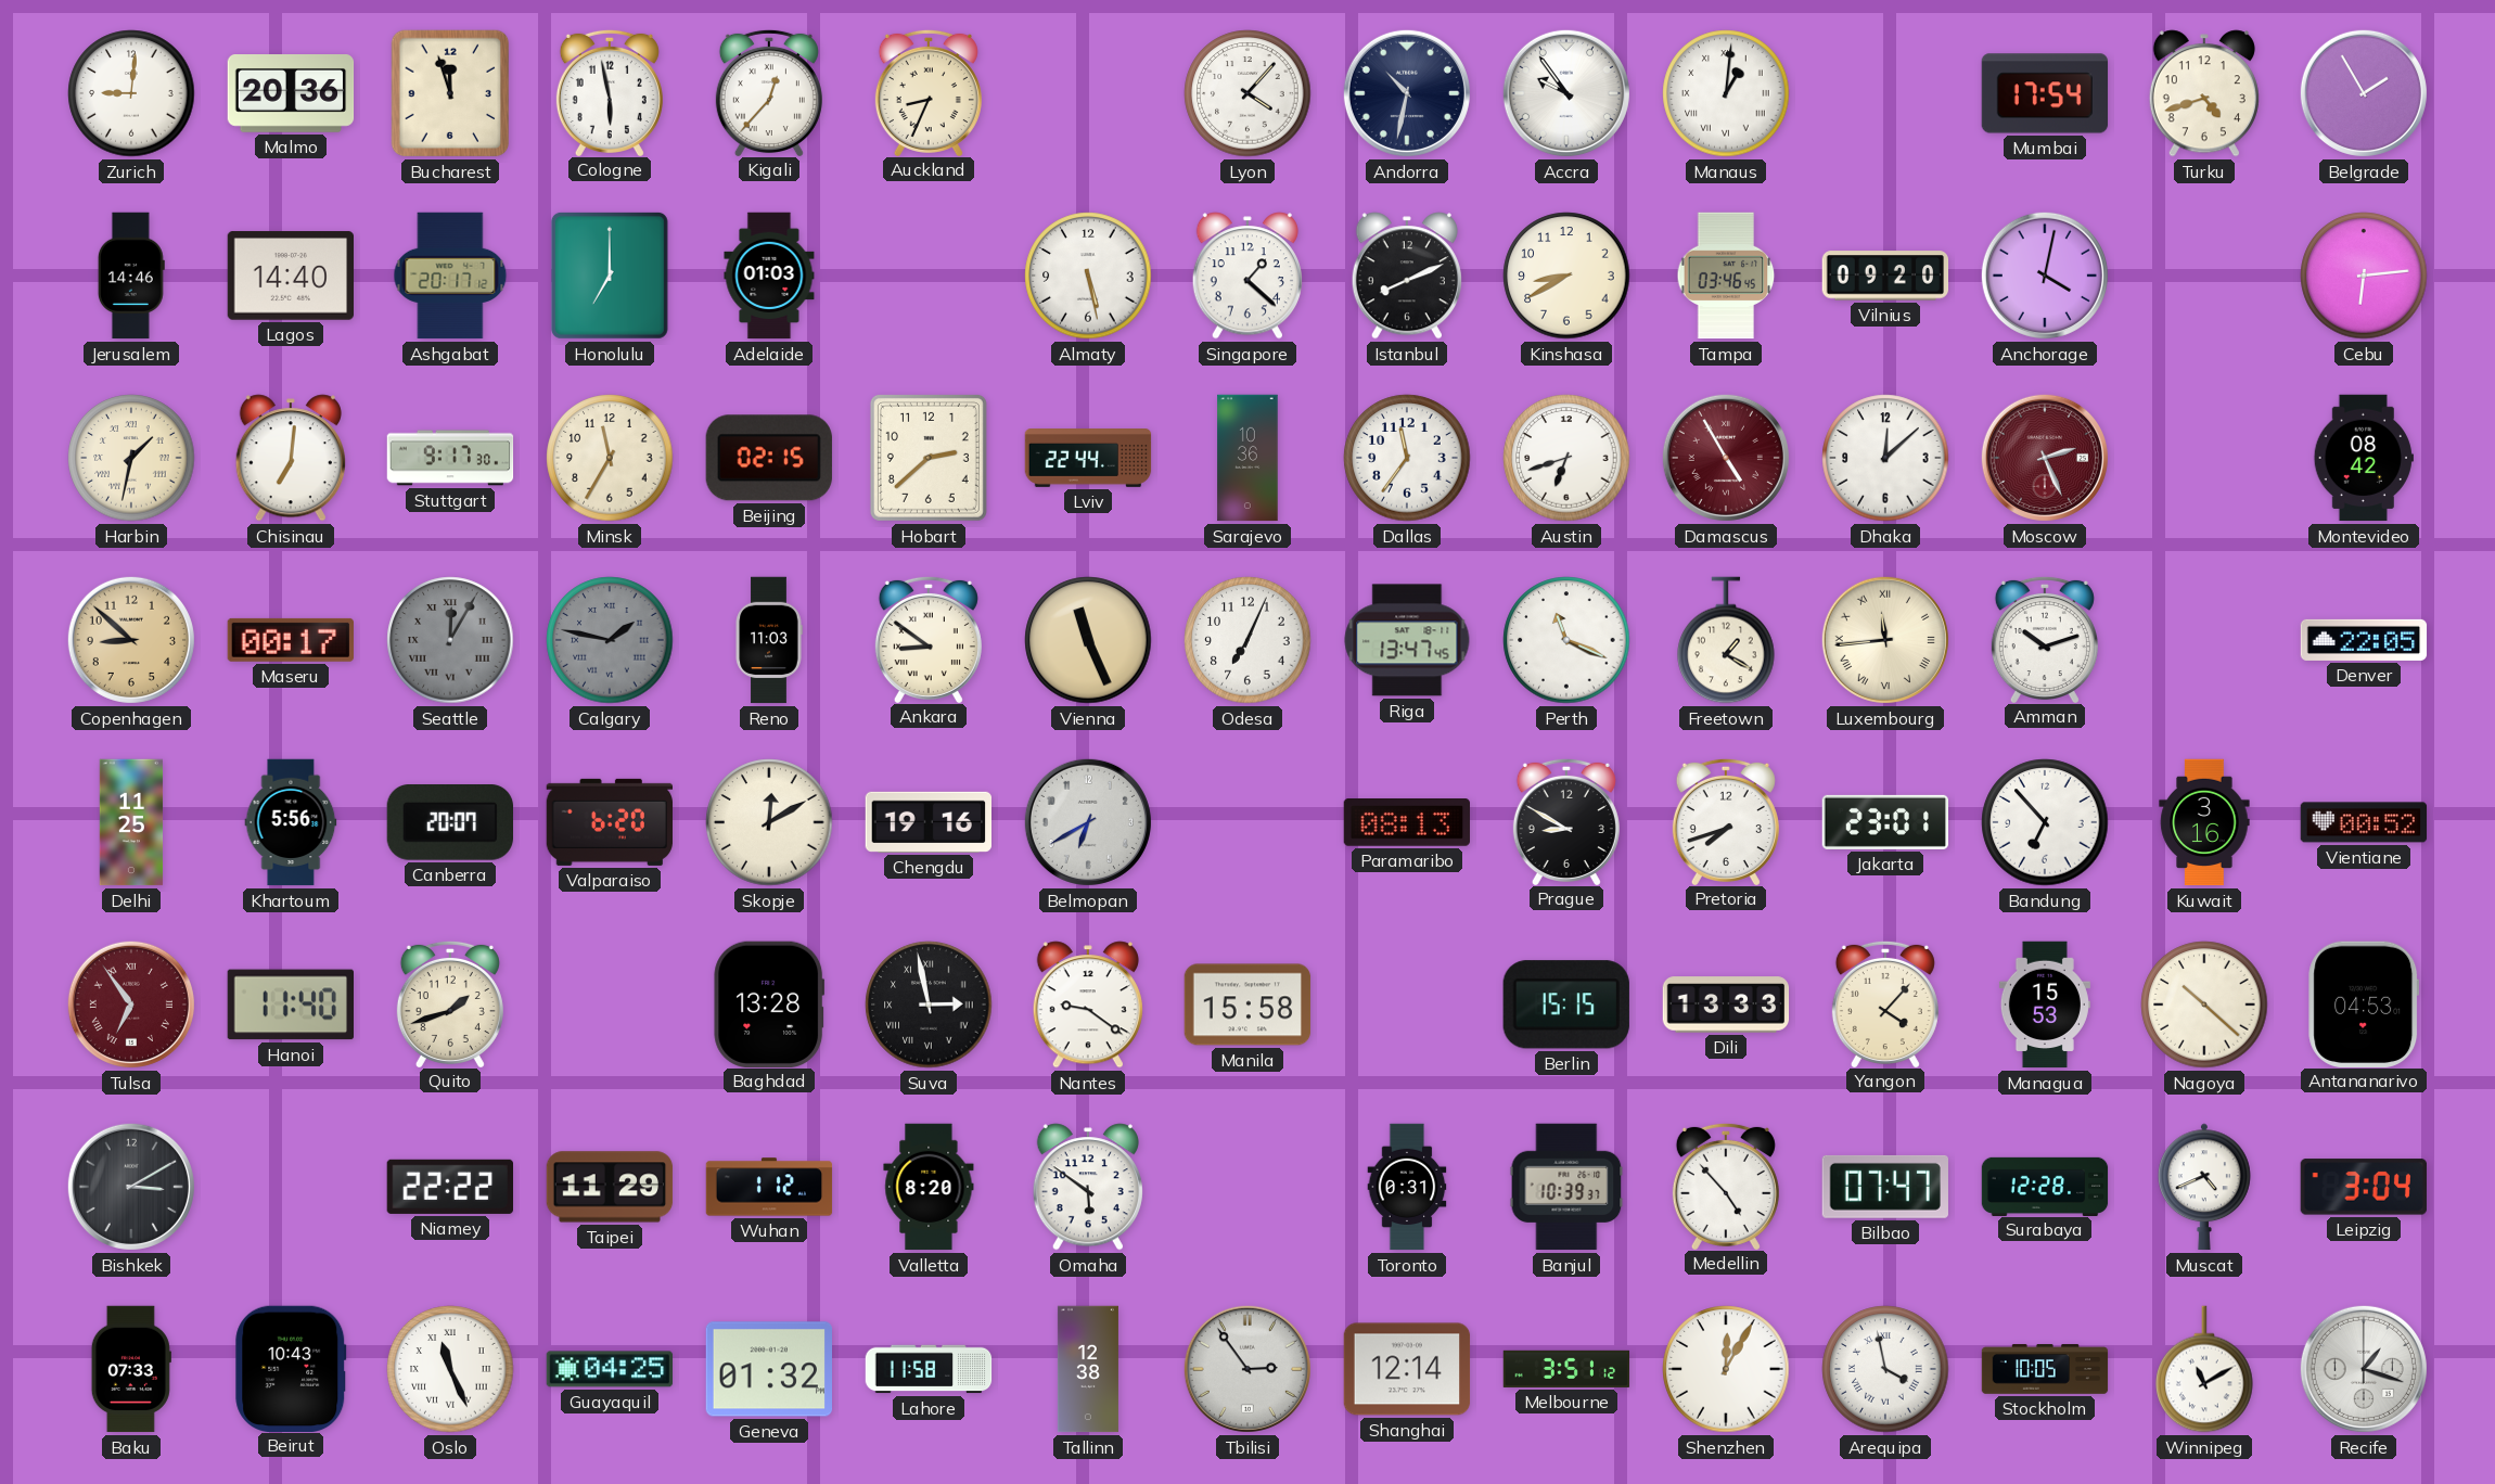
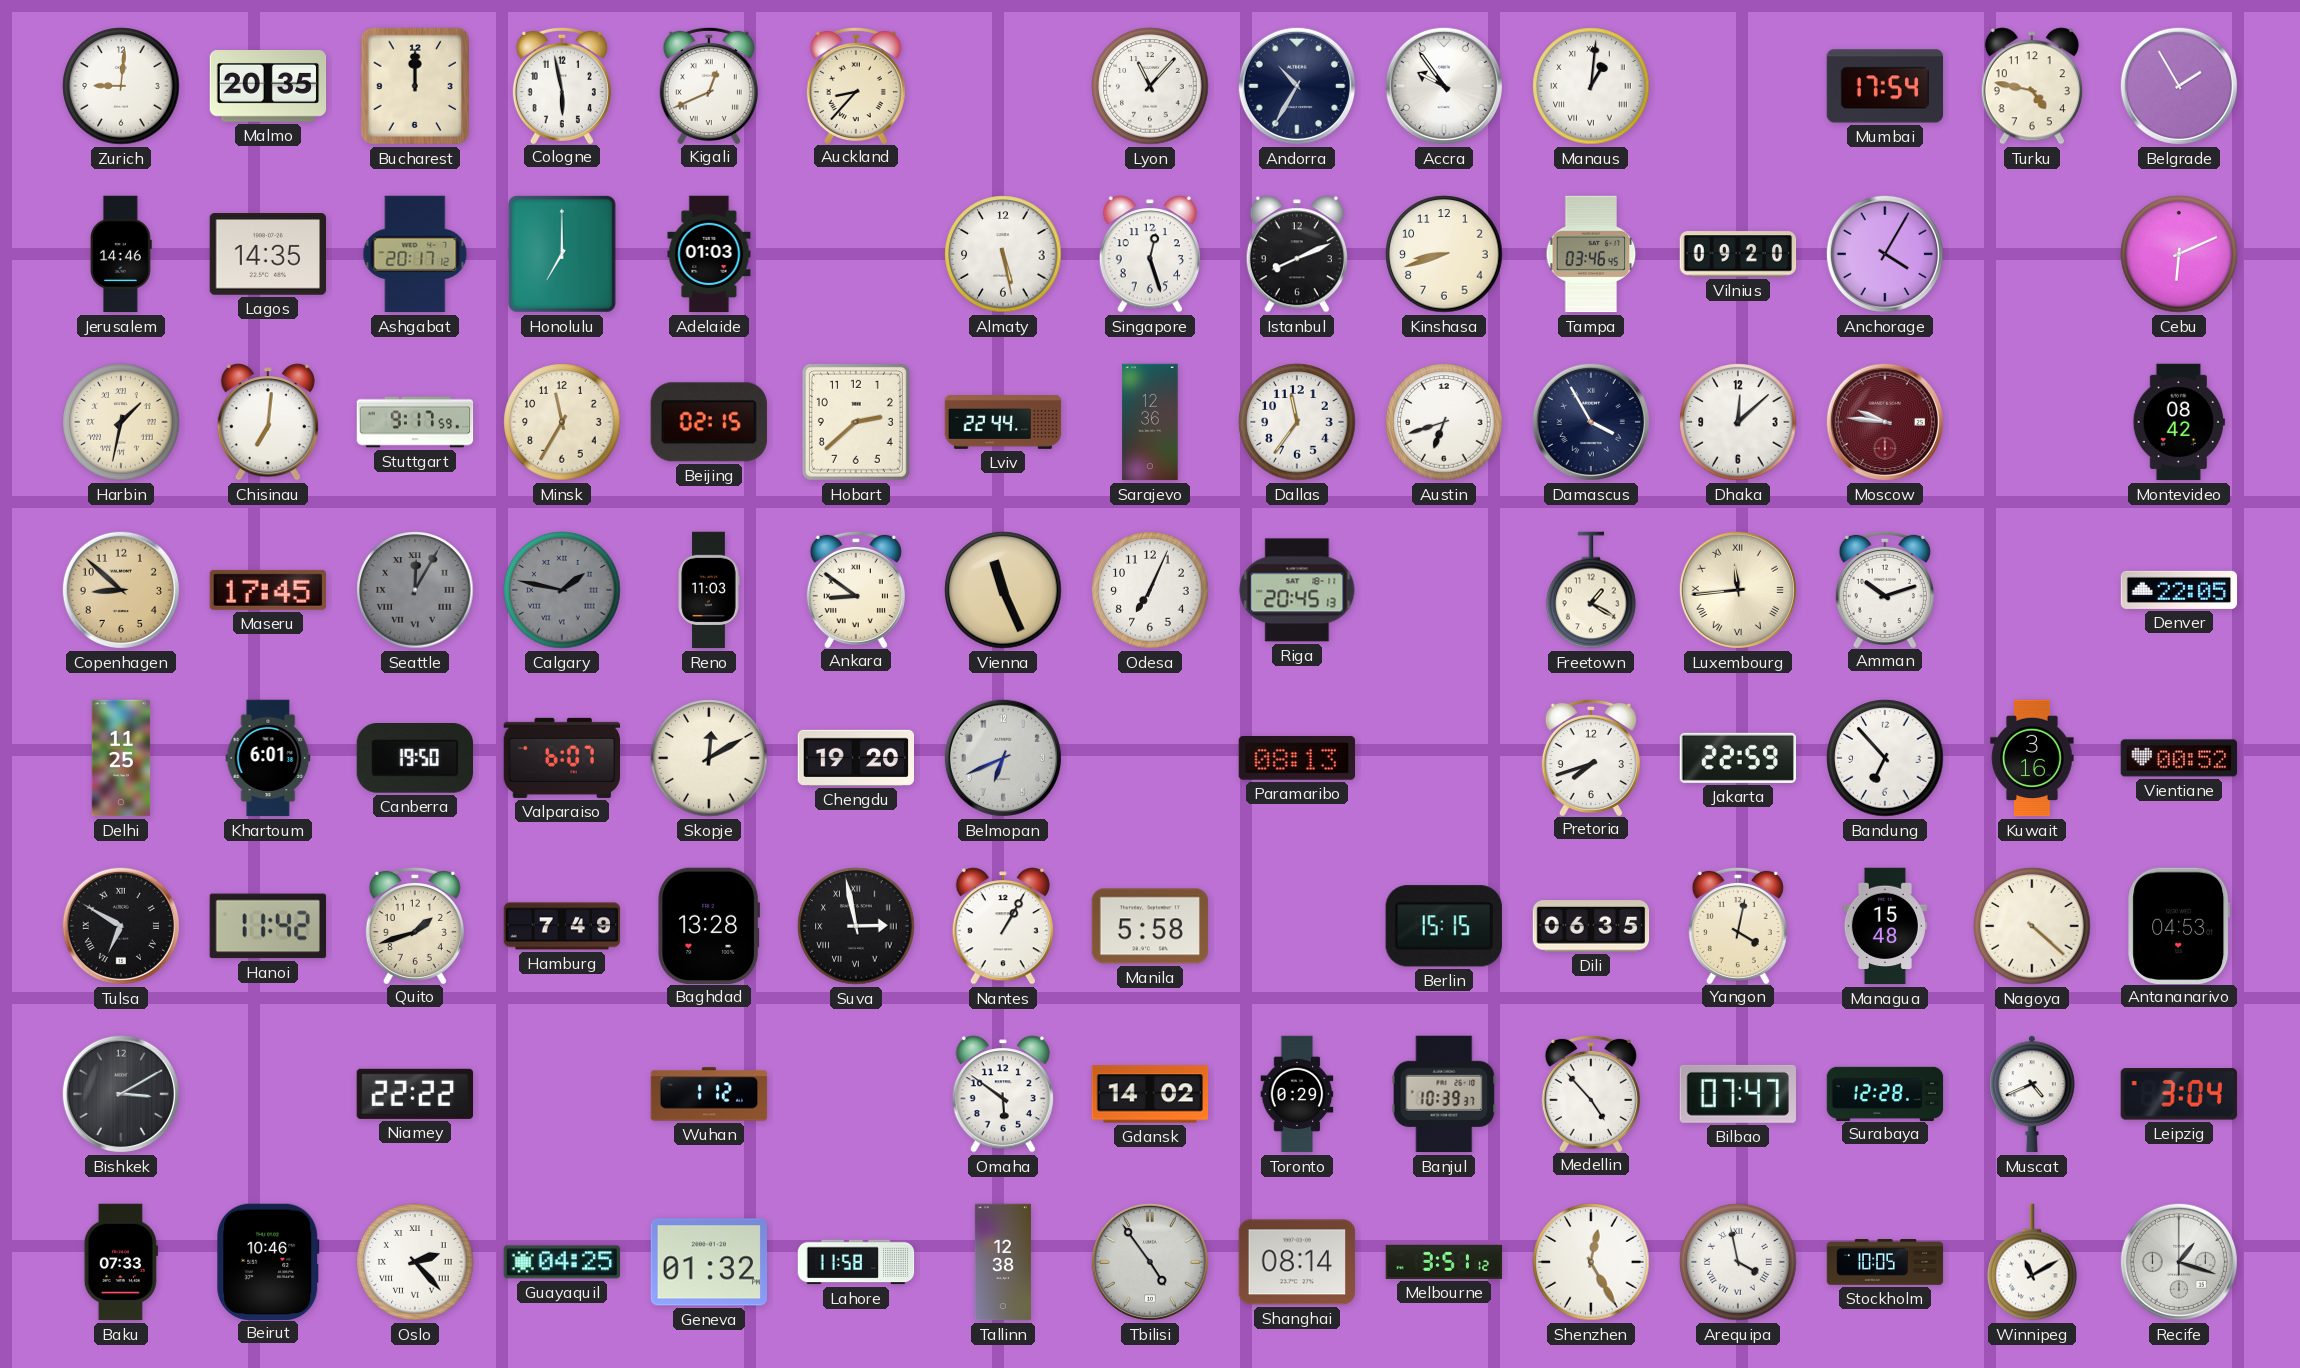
Malmo: 20:36 -> 20:35 (268, 87)
Bucharest: 11:57 -> 12:00 (415, 86)
Kigali: 12:37 -> 12:41 (709, 85)
Auckland: 8:34 -> 8:37 (856, 85)
Lyon: 4:07 -> 11:07 (1150, 86)
Andorra: 10:32 -> 10:35 (1297, 86)
Turku: 4:42 -> 4:47 (2032, 86)
Lagos: 14:40 -> 14:35 (268, 254)
Singapore: 1:22 -> 12:27 (1150, 254)
Kinshasa: 8:40 -> 8:42 (1444, 254)
Anchorage: 4:02 -> 4:05 (1885, 254)
Cebu: 6:14 -> 6:11 (2179, 254)
Stuttgart: 9:17:30 -> 9:17:59 (415, 422)
Sarajevo: 10:36 -> 12:36 (1150, 422)
Damascus: 4:55 -> 3:55 (1591, 422)
Damascus dial: burgundy -> navy (1591, 422)
Moscow: 2:26 -> 9:46 (1885, 422)
Maseru: 00:17 -> 17:45 (267, 590)
Riga: 13:47 -> 20:45 (1297, 590)
Perth: 11:19 -> none (1566, 640)
Khartoum: 5:56 -> 6:01 (268, 758)
Canberra: 20:07 -> 19:50 (414, 758)
Valparaiso: 6:20 -> 6:07 (561, 758)
Chengdu: 19:16 -> 19:20 (856, 758)
Belmopan: 6:40 -> 6:41 (1003, 758)
Prague: 8:50 -> none (1566, 821)
Jakarta: 23:01 -> 22:59 (1738, 758)
Tulsa: 6:54 -> 6:50 (121, 926)
Tulsa dial: burgundy -> black (121, 926)
Hanoi: 11:40 -> 11:42 (267, 926)
Hamburg: none -> 7:49 (562, 926)
Nantes: 9:21 -> 1:05 (1003, 926)
Manila: 15:58 -> 5:58 (1150, 926)
Dili: 13:33 -> 06:35 (1591, 926)
Yangon: 4:07 -> 4:02 (1738, 925)
Managua: 15:53 -> 15:48 (1885, 926)
Nagoya: 10:22 -> 4:22 (2032, 926)
Taipei: 11:29 -> none (610, 1187)
Valletta: 8:20 -> none (929, 1187)
Gdansk: none -> 14:02 (1150, 1094)
Toronto: 0:31 -> 0:29 (1297, 1094)
Beirut: 10:43 -> 10:46 (268, 1261)
Oslo: 11:26 -> 2:23 (415, 1262)
Tbilisi: 2:54 -> 4:54 (1150, 1262)
Shanghai: 12:14 -> 08:14 (1297, 1262)
Shenzhen: 12:05 -> 12:25 (1591, 1262)
